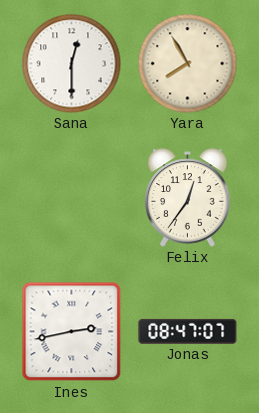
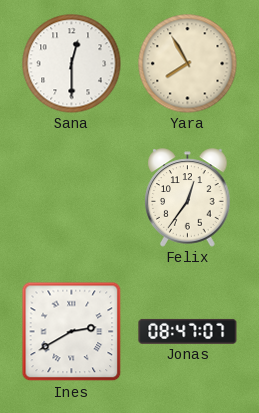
Ines: 2:43 -> 2:40 (72, 332)
